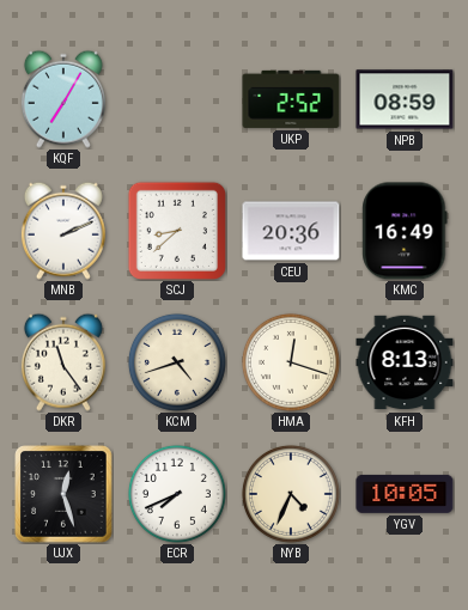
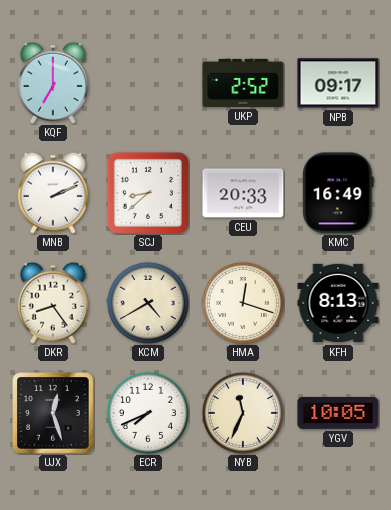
KQF: 7:05 -> 7:00 (53, 83)
NPB: 08:59 -> 09:17 (338, 83)
CEU: 20:36 -> 20:33 (243, 193)
DKR: 11:24 -> 8:24 (53, 303)
KCM: 4:42 -> 4:40 (148, 303)
NYB: 4:34 -> 11:34 (243, 413)
